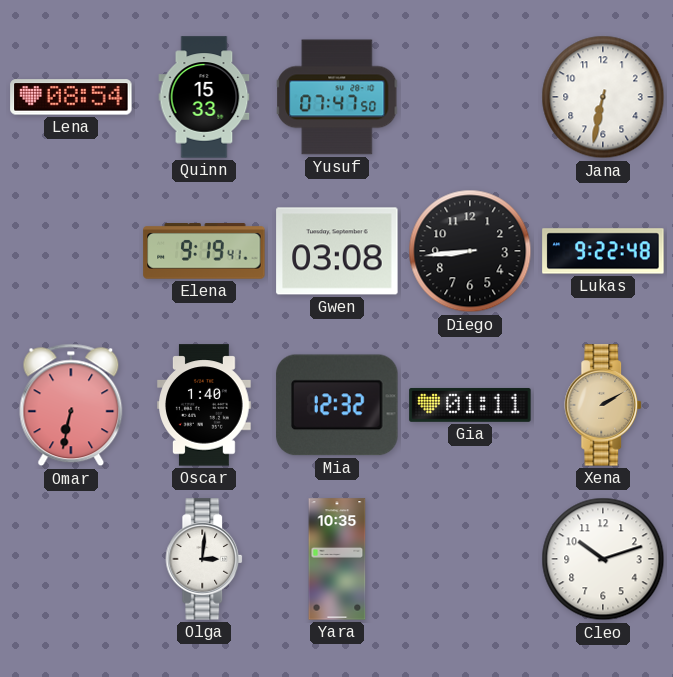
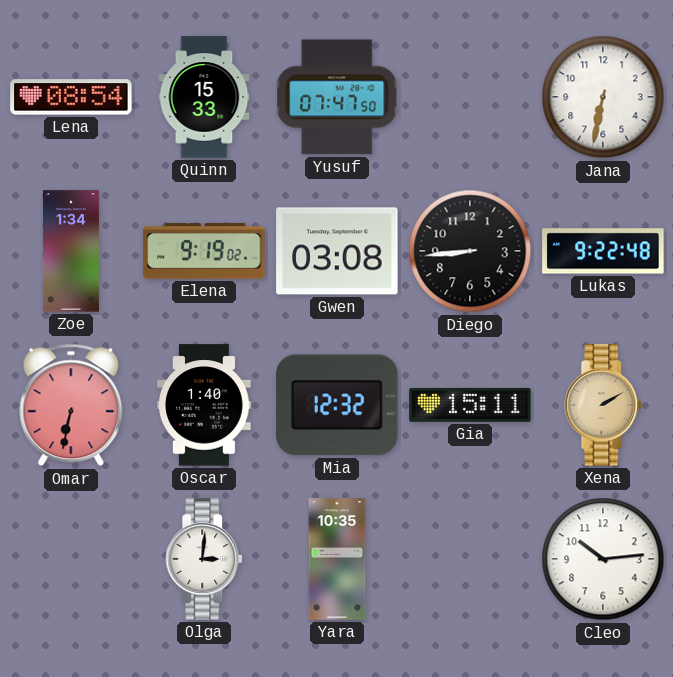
Zoe: none -> 1:34 (71, 251)
Elena: 9:19:41 -> 9:19:02 (204, 251)
Gia: 01:11 -> 15:11 (470, 405)
Cleo: 10:12 -> 10:14 (603, 559)
